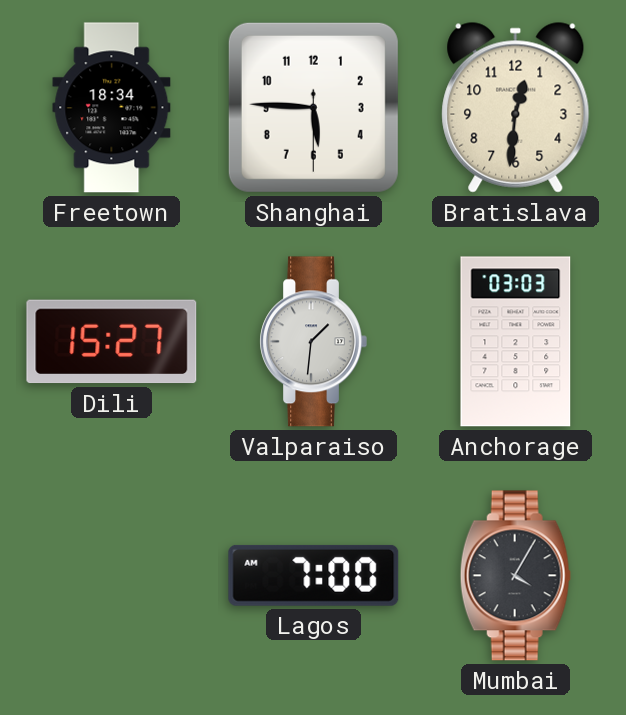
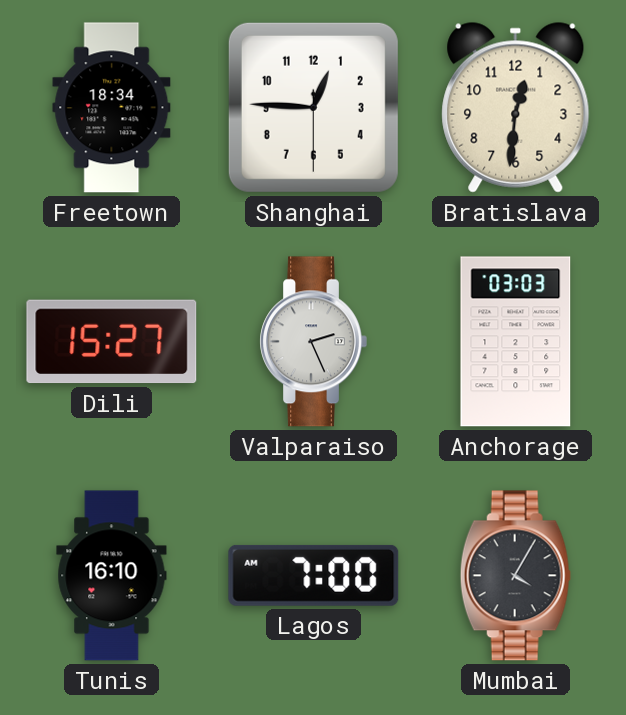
Shanghai: 5:45 -> 12:45 (313, 107)
Valparaiso: 1:31 -> 2:26 (313, 342)
Tunis: none -> 16:10 (112, 576)
